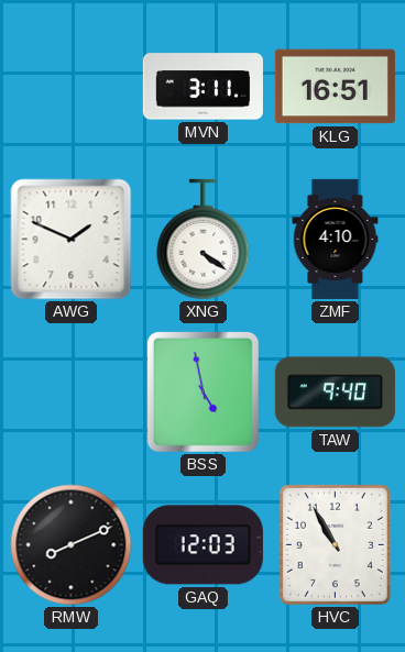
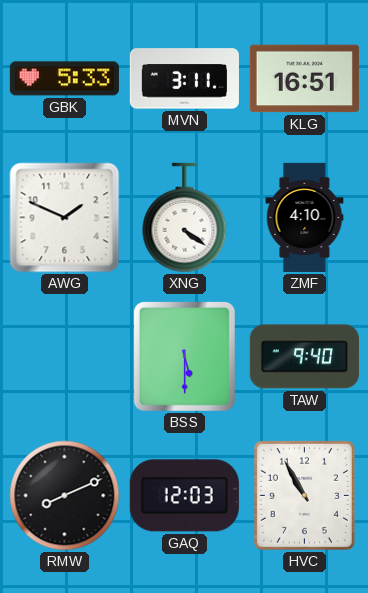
GBK: none -> 5:33 (64, 79)
BSS: 4:58 -> 5:30 (184, 356)
